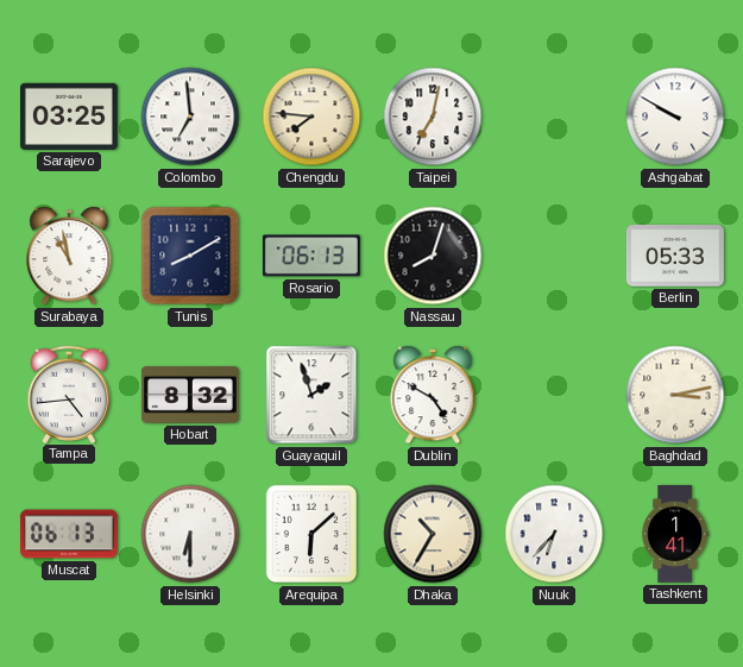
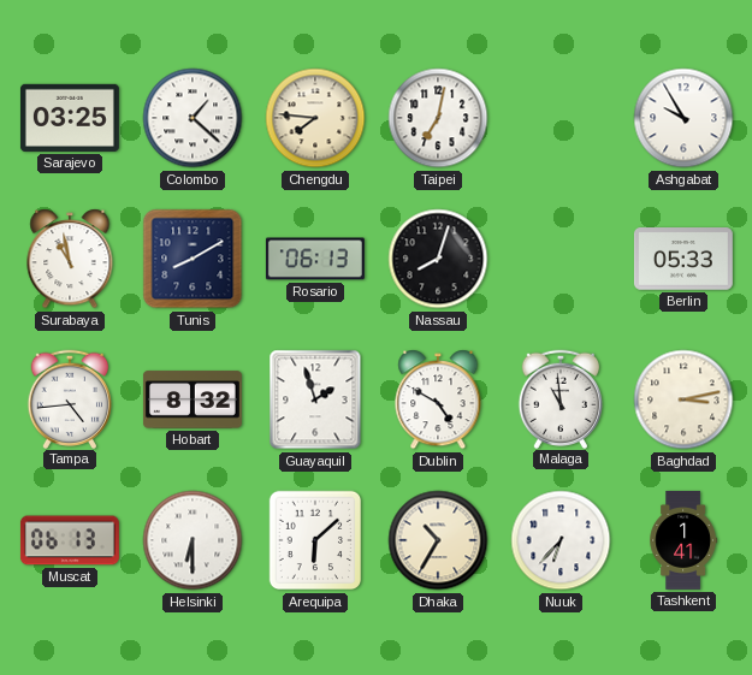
Colombo: 6:59 -> 1:22 (193, 118)
Ashgabat: 9:50 -> 9:55 (683, 118)
Malaga: none -> 10:59 (559, 398)
